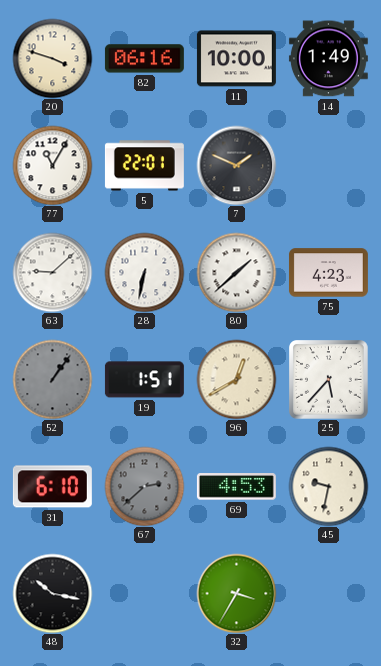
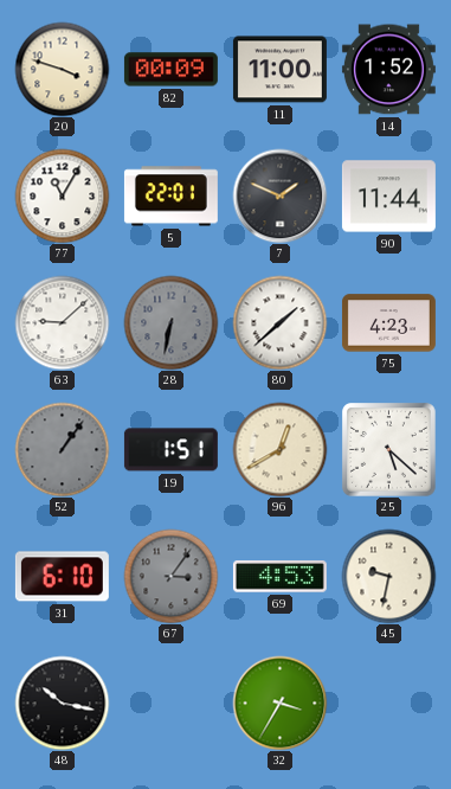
82: 06:16 -> 00:09 (170, 70)
11: 10:00 -> 11:00 (279, 70)
14: 1:49 -> 1:52 (388, 70)
90: none -> 11:44 (388, 197)
28 dial: white -> grey (170, 322)
25: 5:37 -> 5:22 (388, 450)
67: 2:38 -> 3:06 (170, 576)
